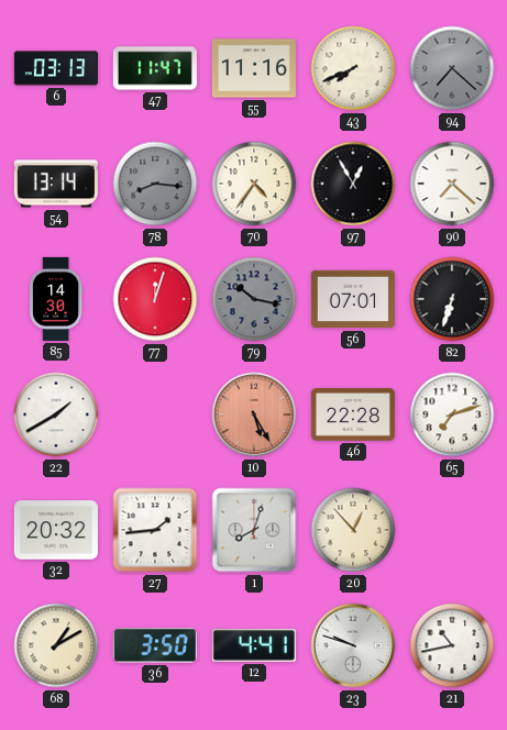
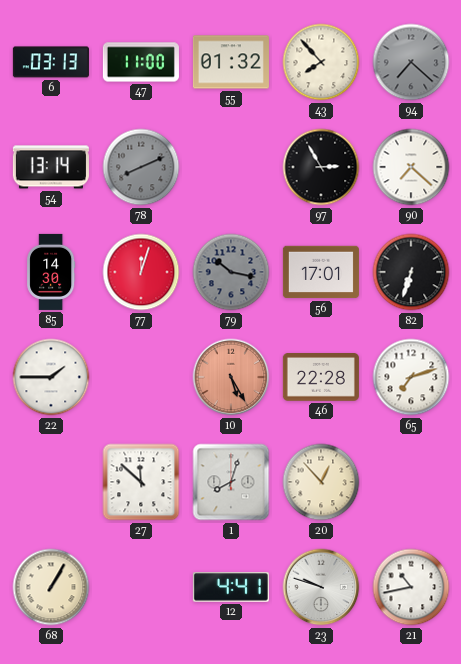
47: 11:47 -> 11:00 (141, 62)
55: 11:16 -> 01:32 (231, 62)
43: 7:41 -> 7:53 (321, 62)
78: 8:16 -> 8:11 (141, 167)
70: 4:36 -> none (254, 184)
97: 12:55 -> 2:55 (321, 167)
56: 07:01 -> 17:01 (321, 272)
22: 1:40 -> 1:45 (51, 377)
32: 20:32 -> none (56, 530)
27: 1:44 -> 11:52 (141, 482)
68: 1:10 -> 1:05 (51, 587)
36: 3:50 -> none (155, 645)
